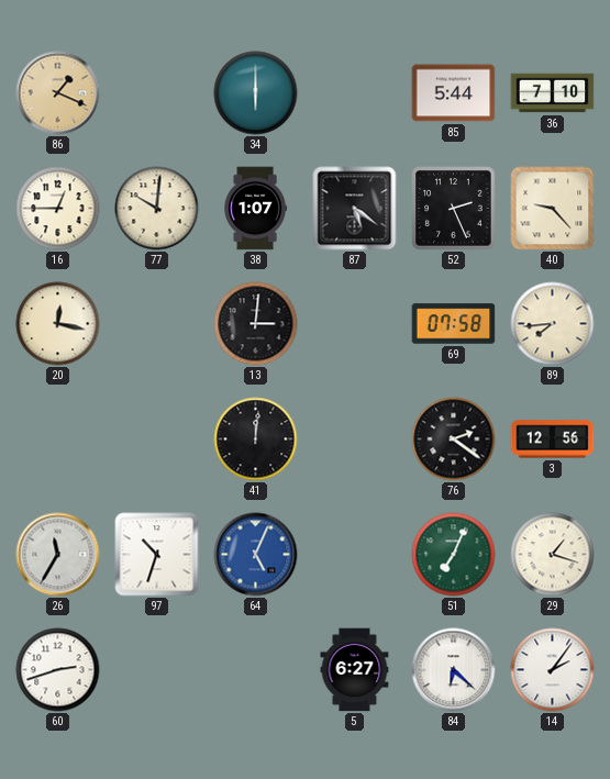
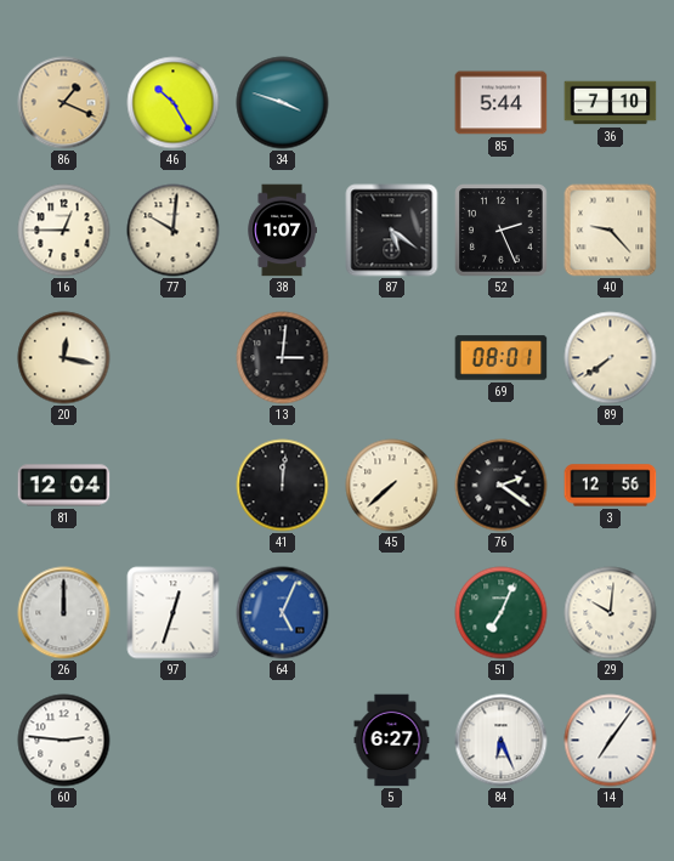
46: none -> 10:25 (174, 103)
34: 6:00 -> 3:48 (283, 103)
69: 07:58 -> 08:01 (502, 358)
89: 7:44 -> 7:39 (611, 358)
81: none -> 12:04 (64, 486)
45: none -> 7:38 (392, 486)
26: 11:35 -> 12:00 (64, 613)
97: 10:33 -> 12:33 (174, 613)
29: 1:18 -> 10:01 (611, 613)
60: 2:42 -> 2:46 (64, 741)
84: 6:22 -> 6:26 (502, 741)
14: 2:06 -> 7:06 (611, 741)
